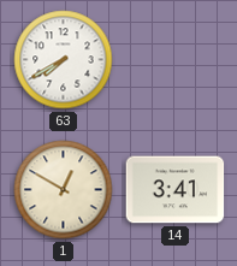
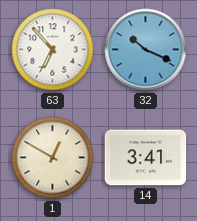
63: 7:40 -> 6:53 (53, 50)
32: none -> 10:19 (146, 50)
